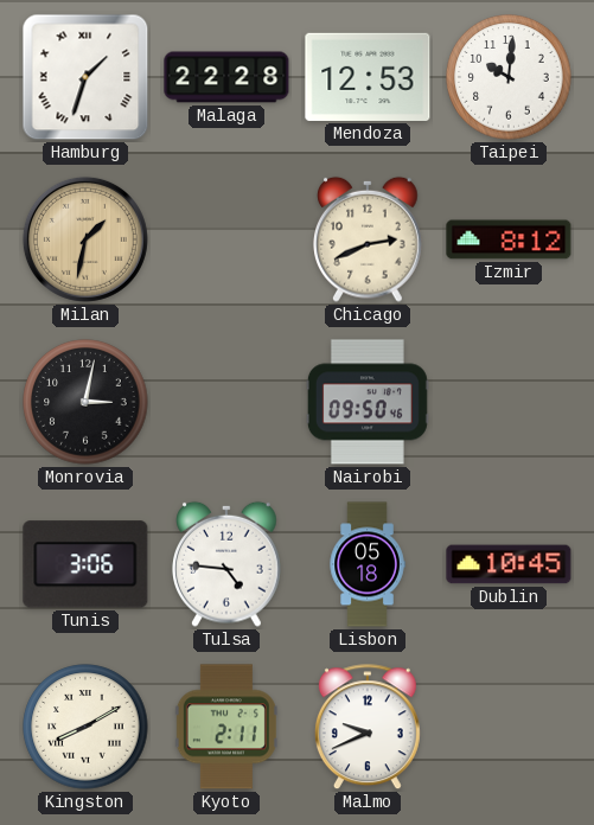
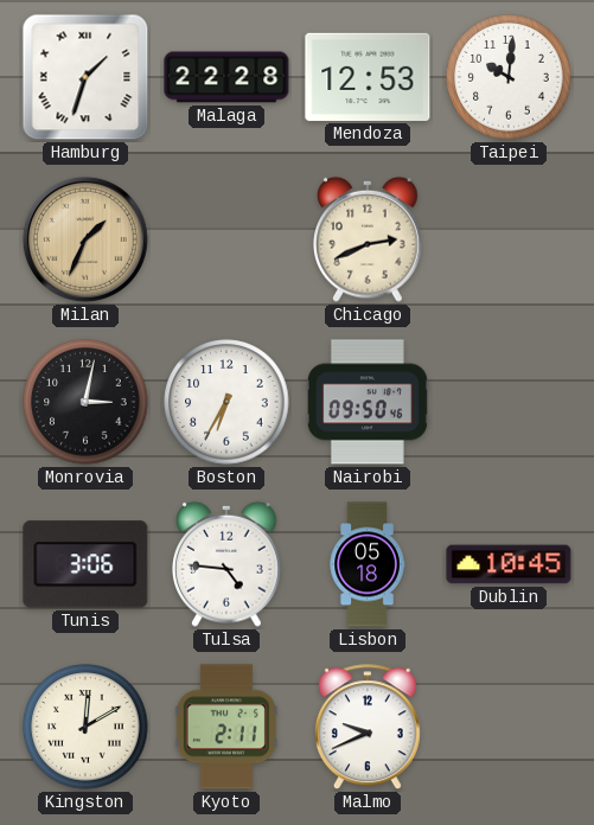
Milan: 1:32 -> 1:34 (85, 239)
Izmir: 8:12 -> none (509, 239)
Boston: none -> 6:35 (226, 402)
Kingston: 8:10 -> 12:10 (85, 727)
